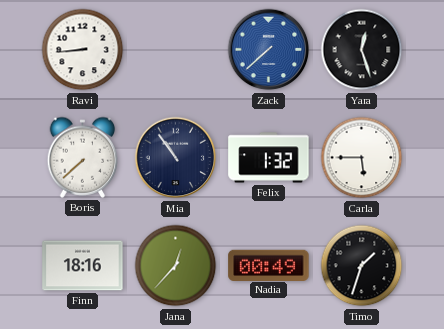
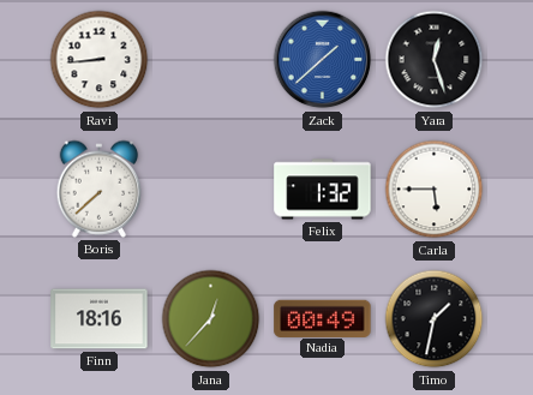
Zack: 7:38 -> 1:38 (323, 60)
Mia: 10:54 -> none (176, 158)
Timo: 1:33 -> 1:32 (435, 319)
